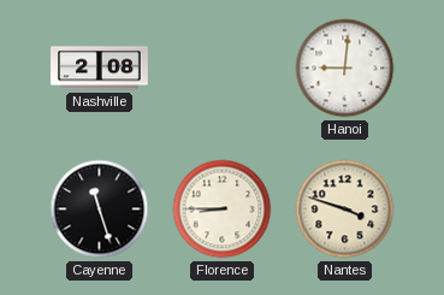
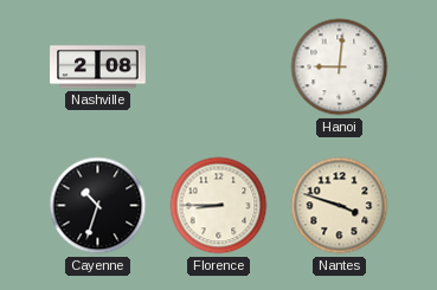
Cayenne: 11:27 -> 10:33 (98, 206)
